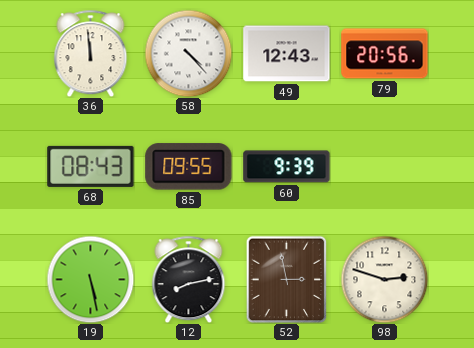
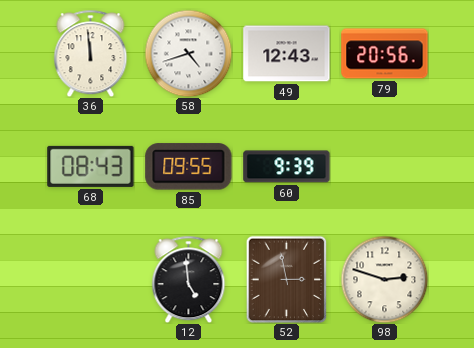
58: 4:23 -> 4:42 (188, 53)
19: 5:28 -> none (90, 279)
12: 8:13 -> 4:59 (189, 279)
